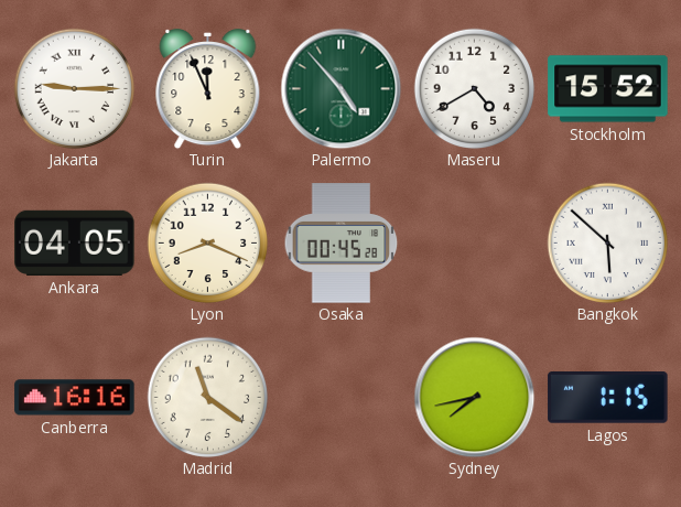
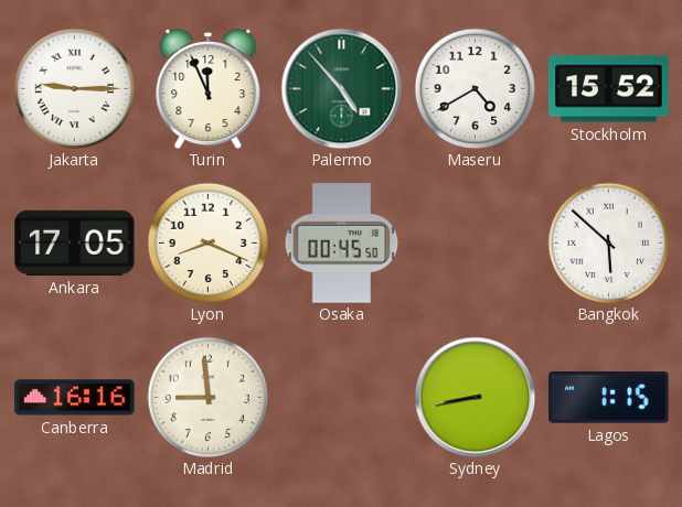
Ankara: 04:05 -> 17:05 (75, 242)
Osaka: 00:45:28 -> 00:45:50 (342, 244)
Madrid: 11:21 -> 8:59 (207, 397)
Sydney: 7:43 -> 8:43 (475, 397)
